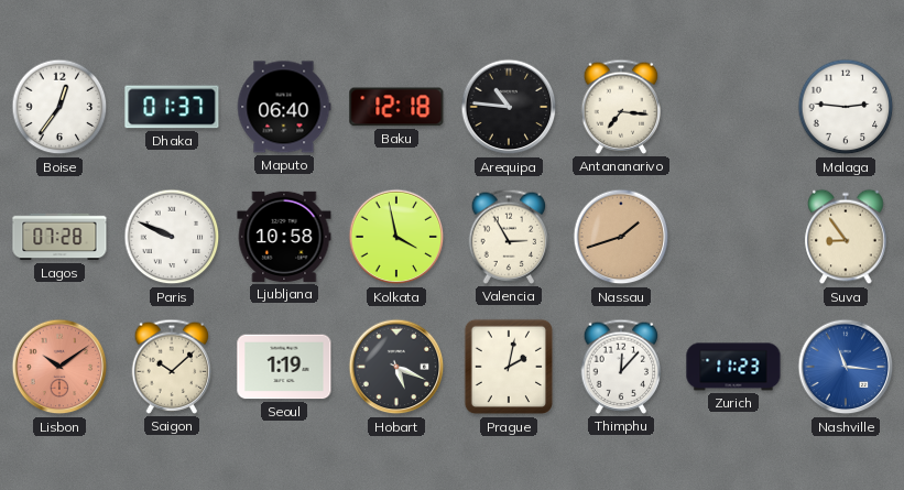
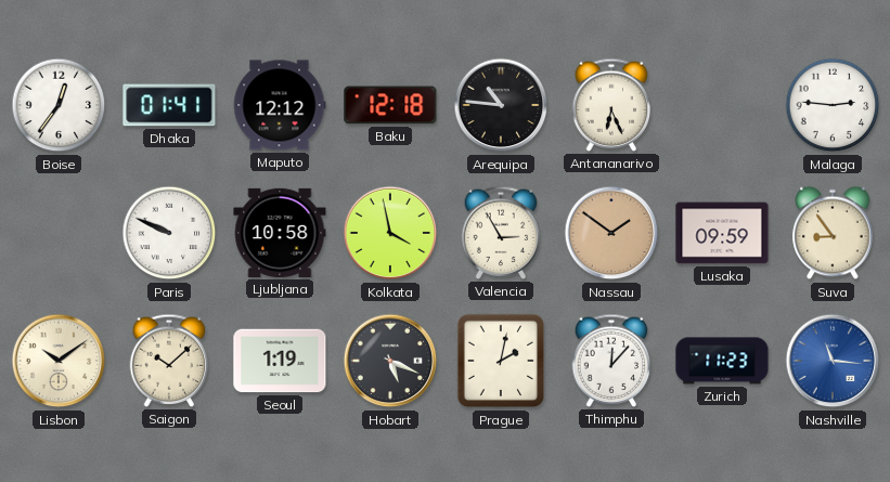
Dhaka: 01:37 -> 01:41 (169, 105)
Maputo: 06:40 -> 12:12 (280, 105)
Antananarivo: 7:16 -> 6:26 (611, 105)
Lagos: 07:28 -> none (59, 237)
Nassau: 1:42 -> 1:51 (611, 233)
Lusaka: none -> 09:59 (722, 233)
Lisbon dial: salmon -> cream (59, 361)
